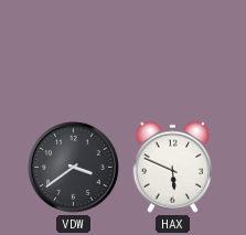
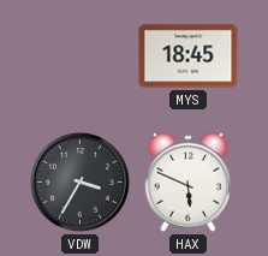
MYS: none -> 18:45 (189, 56)
VDW: 3:39 -> 3:35 (79, 181)
